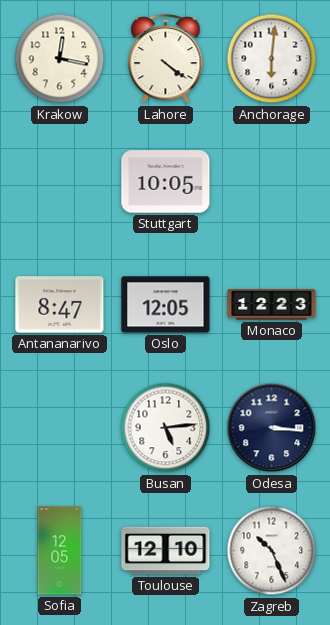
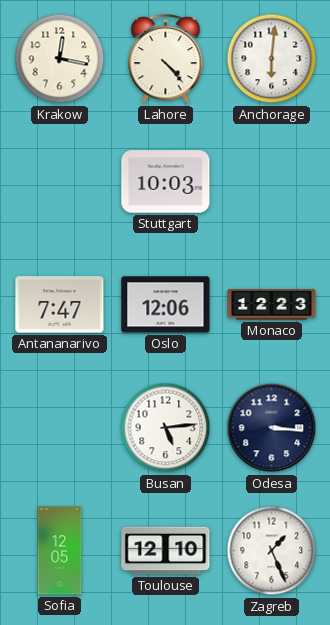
Lahore: 4:21 -> 4:23 (166, 59)
Stuttgart: 10:05 -> 10:03 (166, 182)
Antananarivo: 8:47 -> 7:47 (60, 305)
Oslo: 12:05 -> 12:06 (166, 305)
Zagreb: 10:26 -> 1:26 (272, 551)
